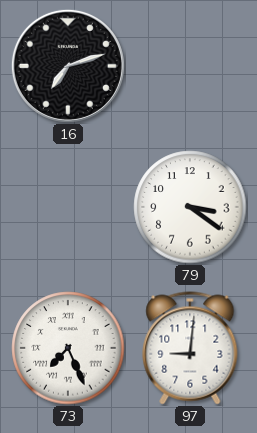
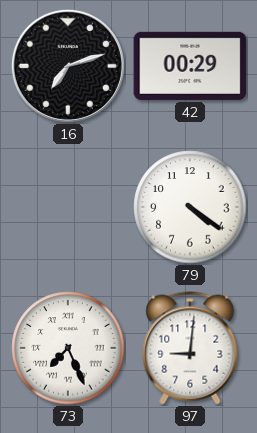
42: none -> 00:29 (190, 66)
79: 3:21 -> 4:21 (190, 207)
